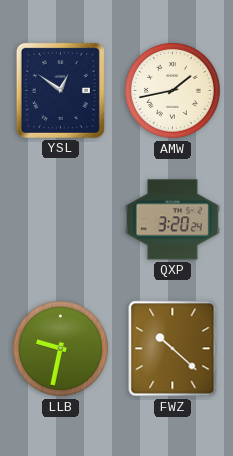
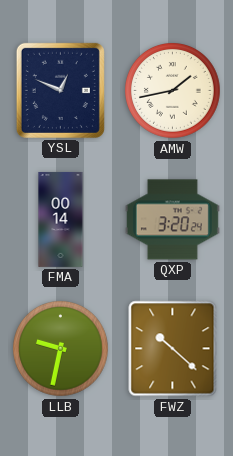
YSL: 12:51 -> 12:49 (60, 90)
FMA: none -> 00:14 (61, 219)
